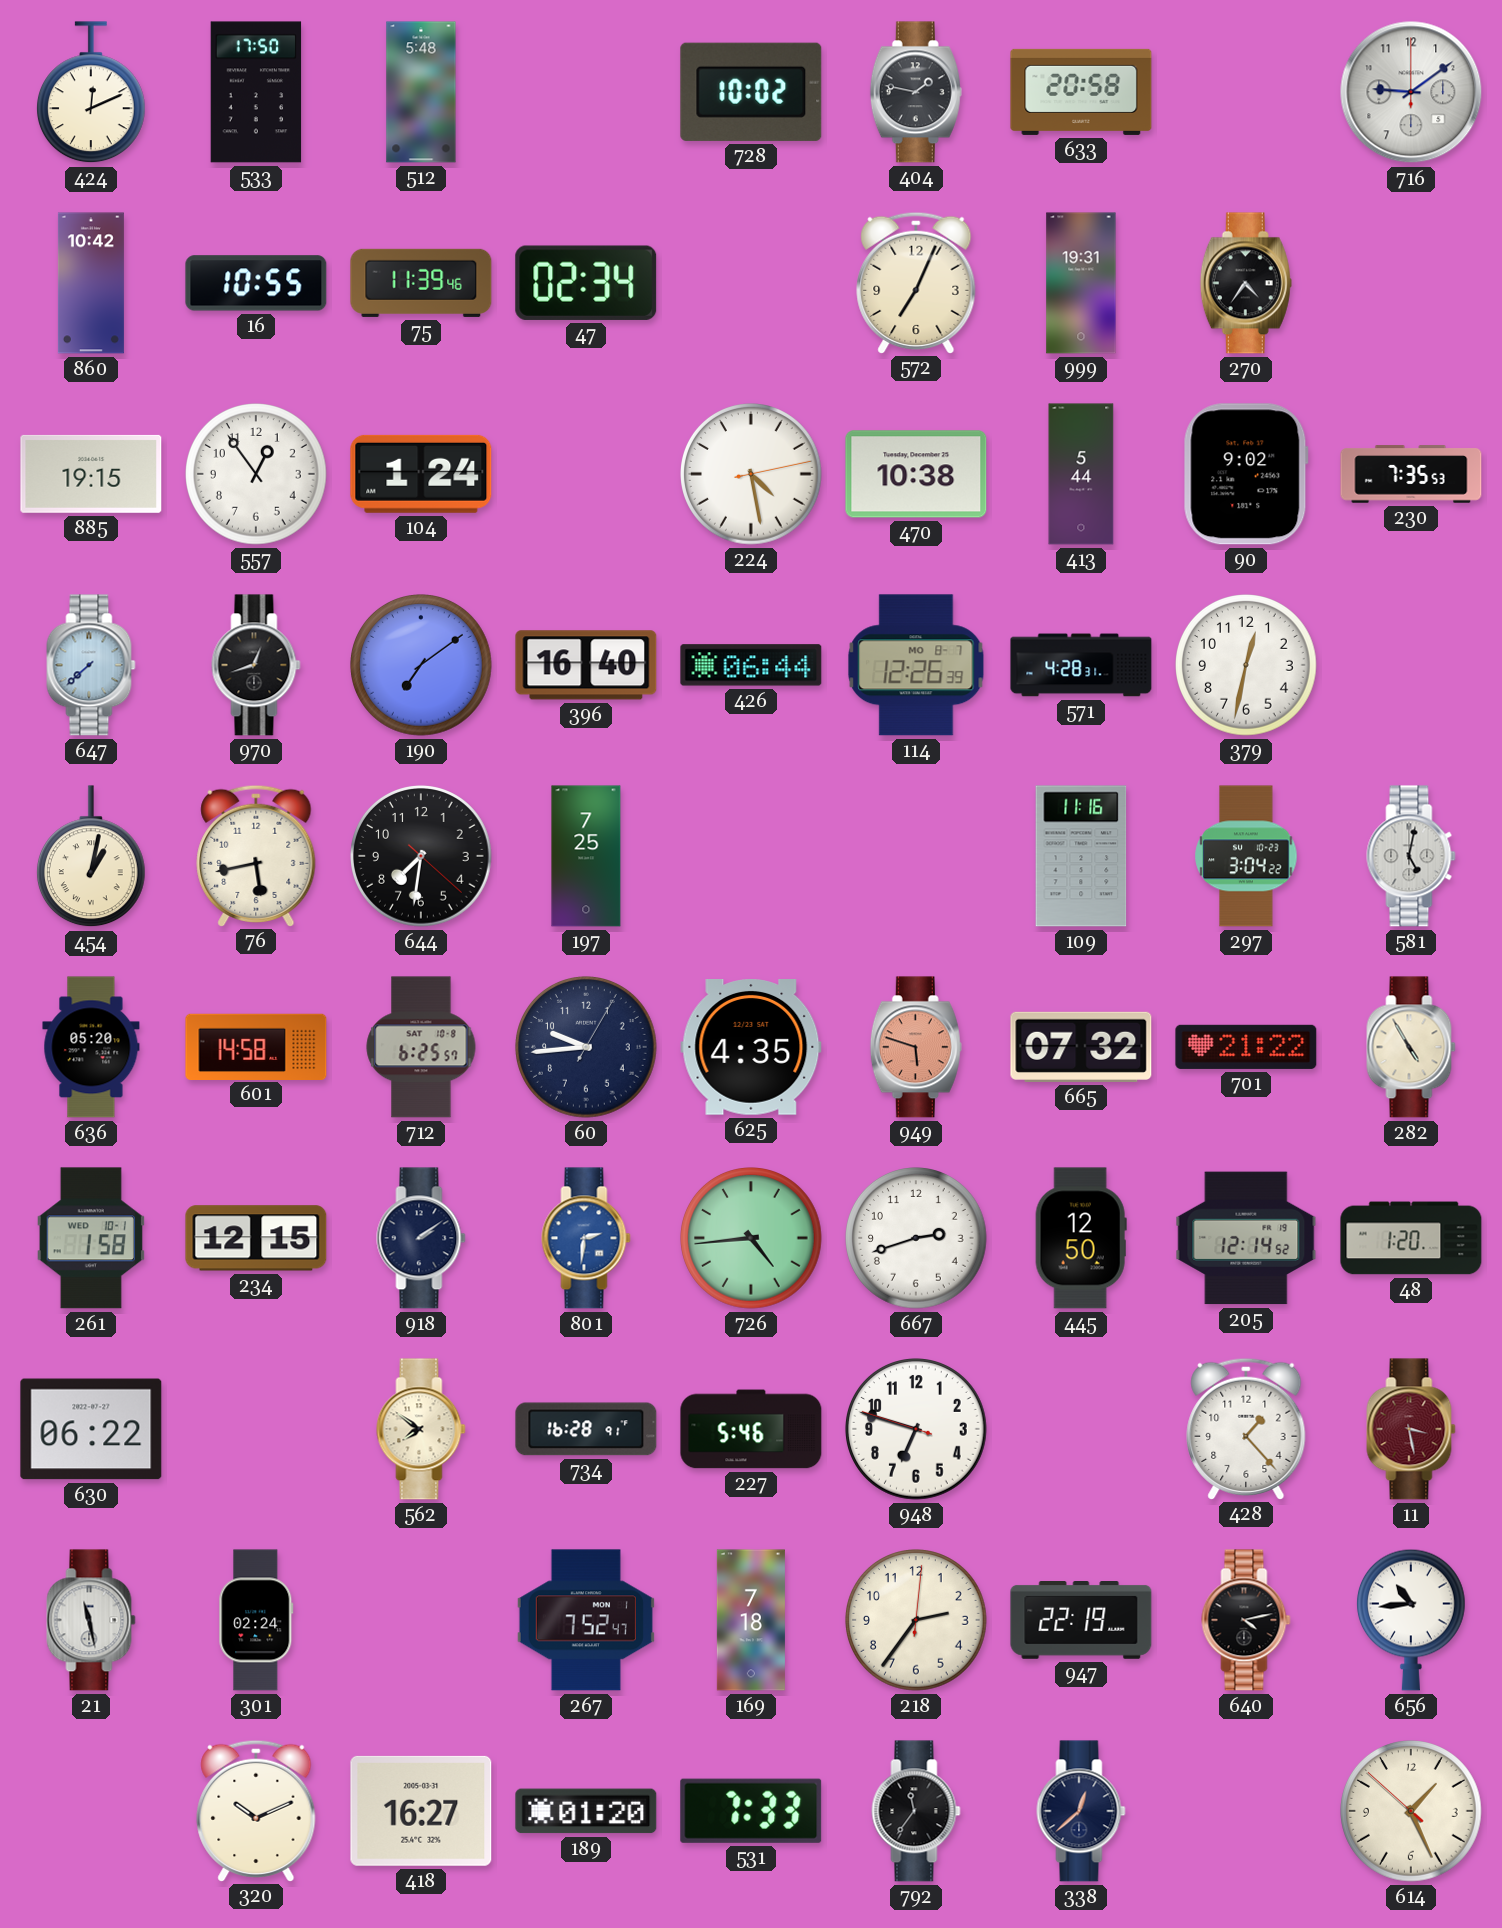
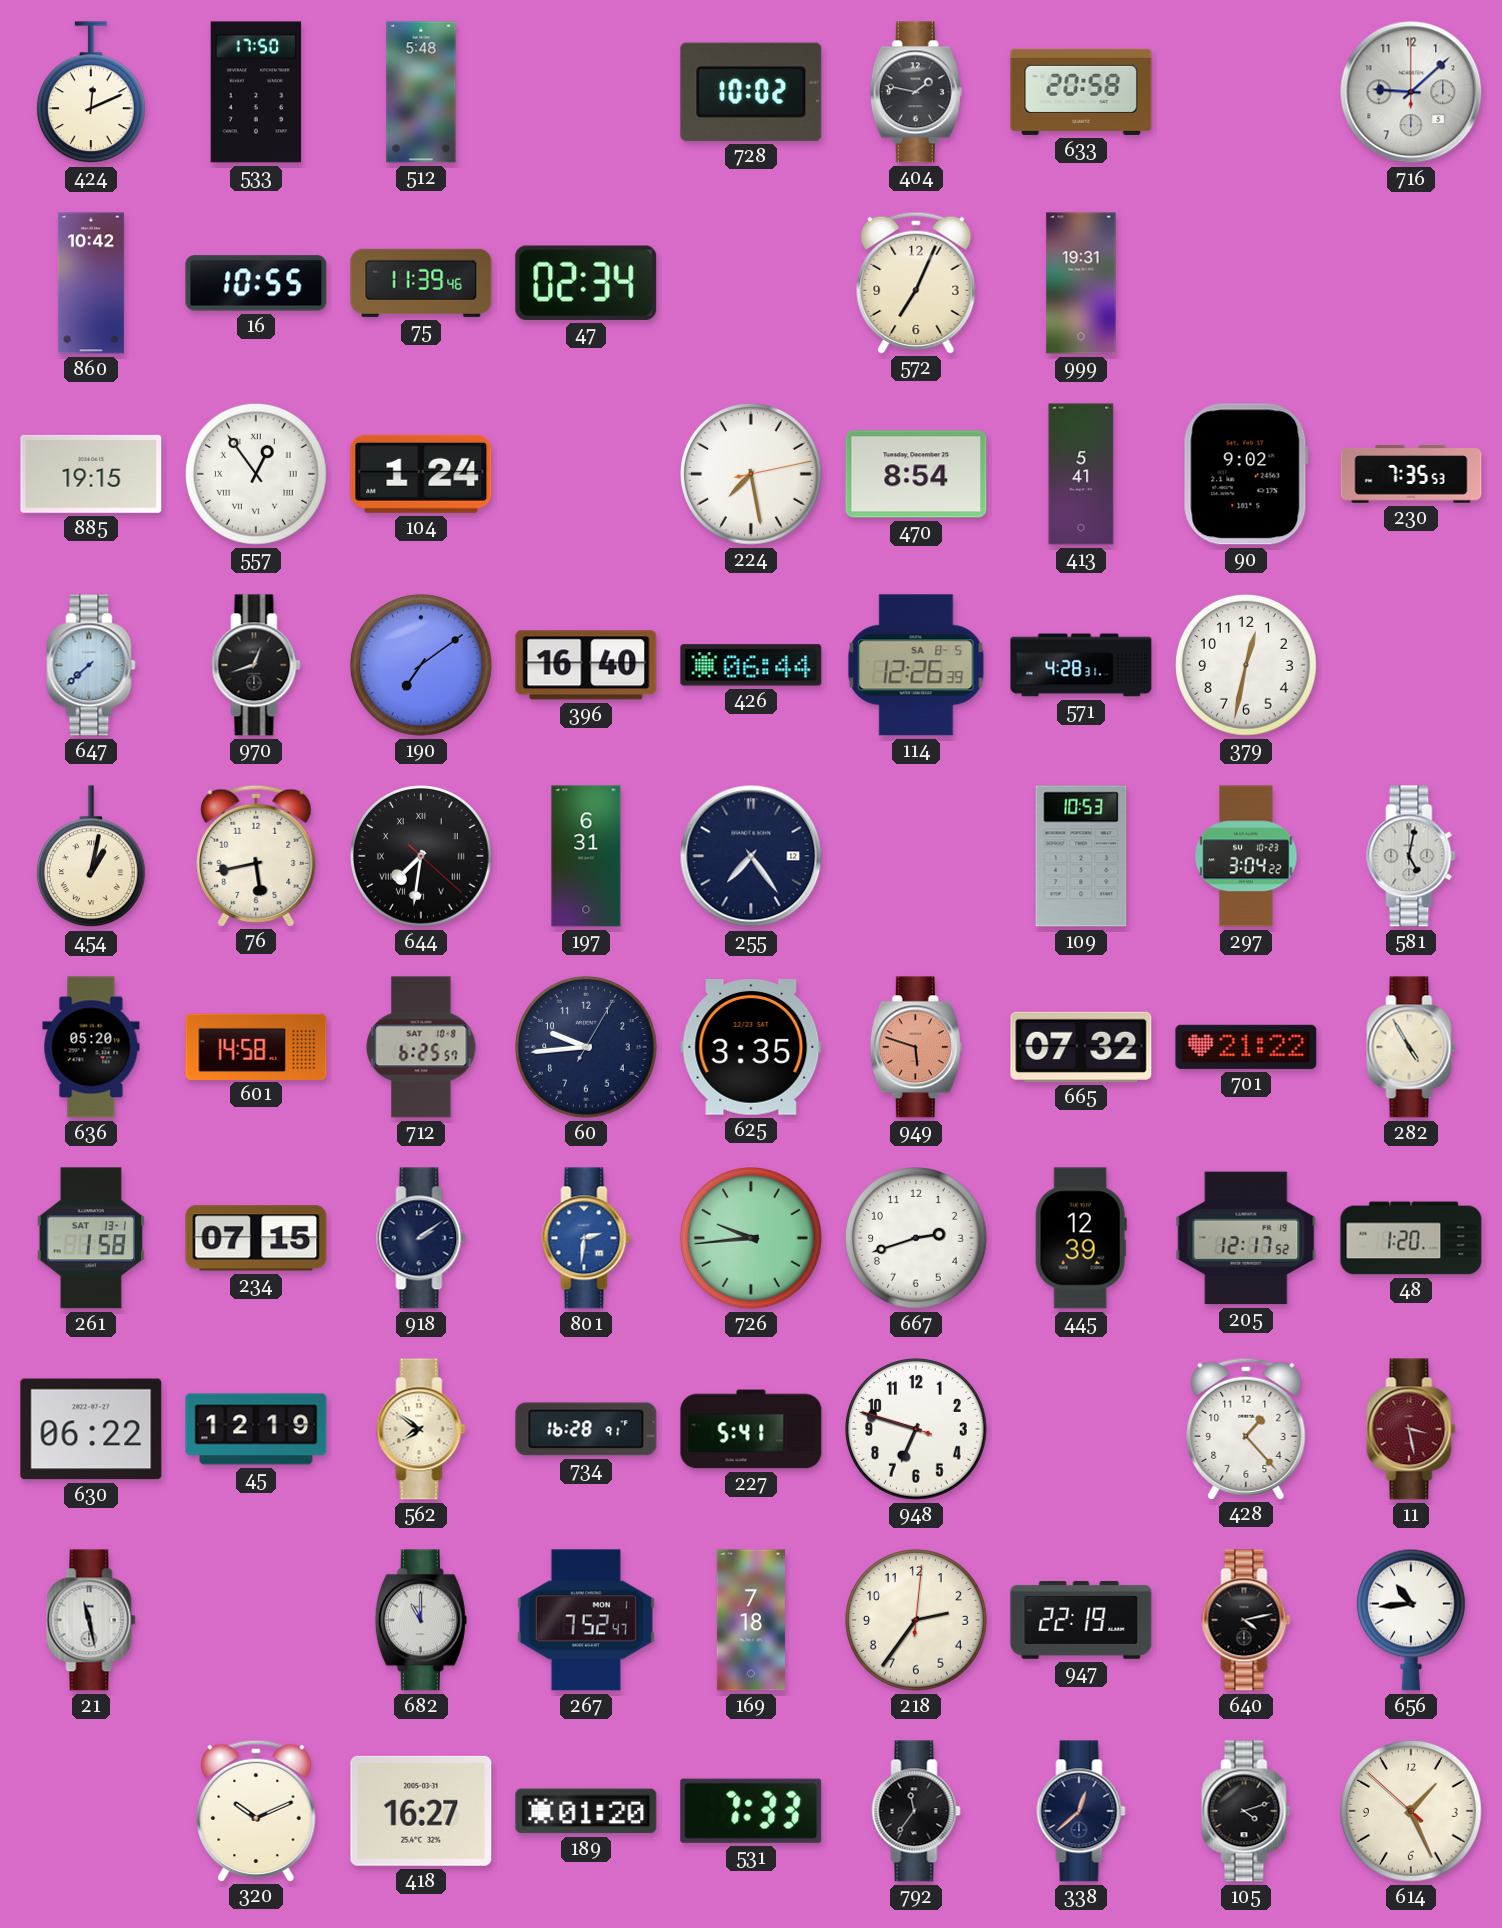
716: 9:09 -> 9:08 (1411, 92)
270: 4:36 -> none (1246, 283)
557 numerals: Arabic -> Roman (257, 475)
224: 4:28 -> 7:28 (752, 475)
470: 10:38 -> 8:54 (916, 474)
413: 5:44 -> 5:41 (1081, 474)
114 date: MO 8-7 -> SA 8-5 (916, 665)
644 numerals: Arabic -> Roman (422, 857)
197: 7:25 -> 6:31 (586, 856)
255: none -> 7:24 (751, 856)
109: 11:16 -> 10:53 (1081, 856)
625: 4:35 -> 3:35 (751, 1048)
261 date: WED 10-1 -> SAT 13-1 (91, 1238)
234: 12:15 -> 07:15 (256, 1238)
726: 4:44 -> 9:44 (752, 1239)
445: 12:50 -> 12:39 (1081, 1238)
205: 12:14 -> 12:17 (1246, 1238)
45: none -> 12:19 (256, 1429)
227: 5:46 -> 5:41 (751, 1429)
301: 02:24 -> none (256, 1620)
682: none -> 11:00 (421, 1620)
105: none -> 4:12 (1246, 1811)
